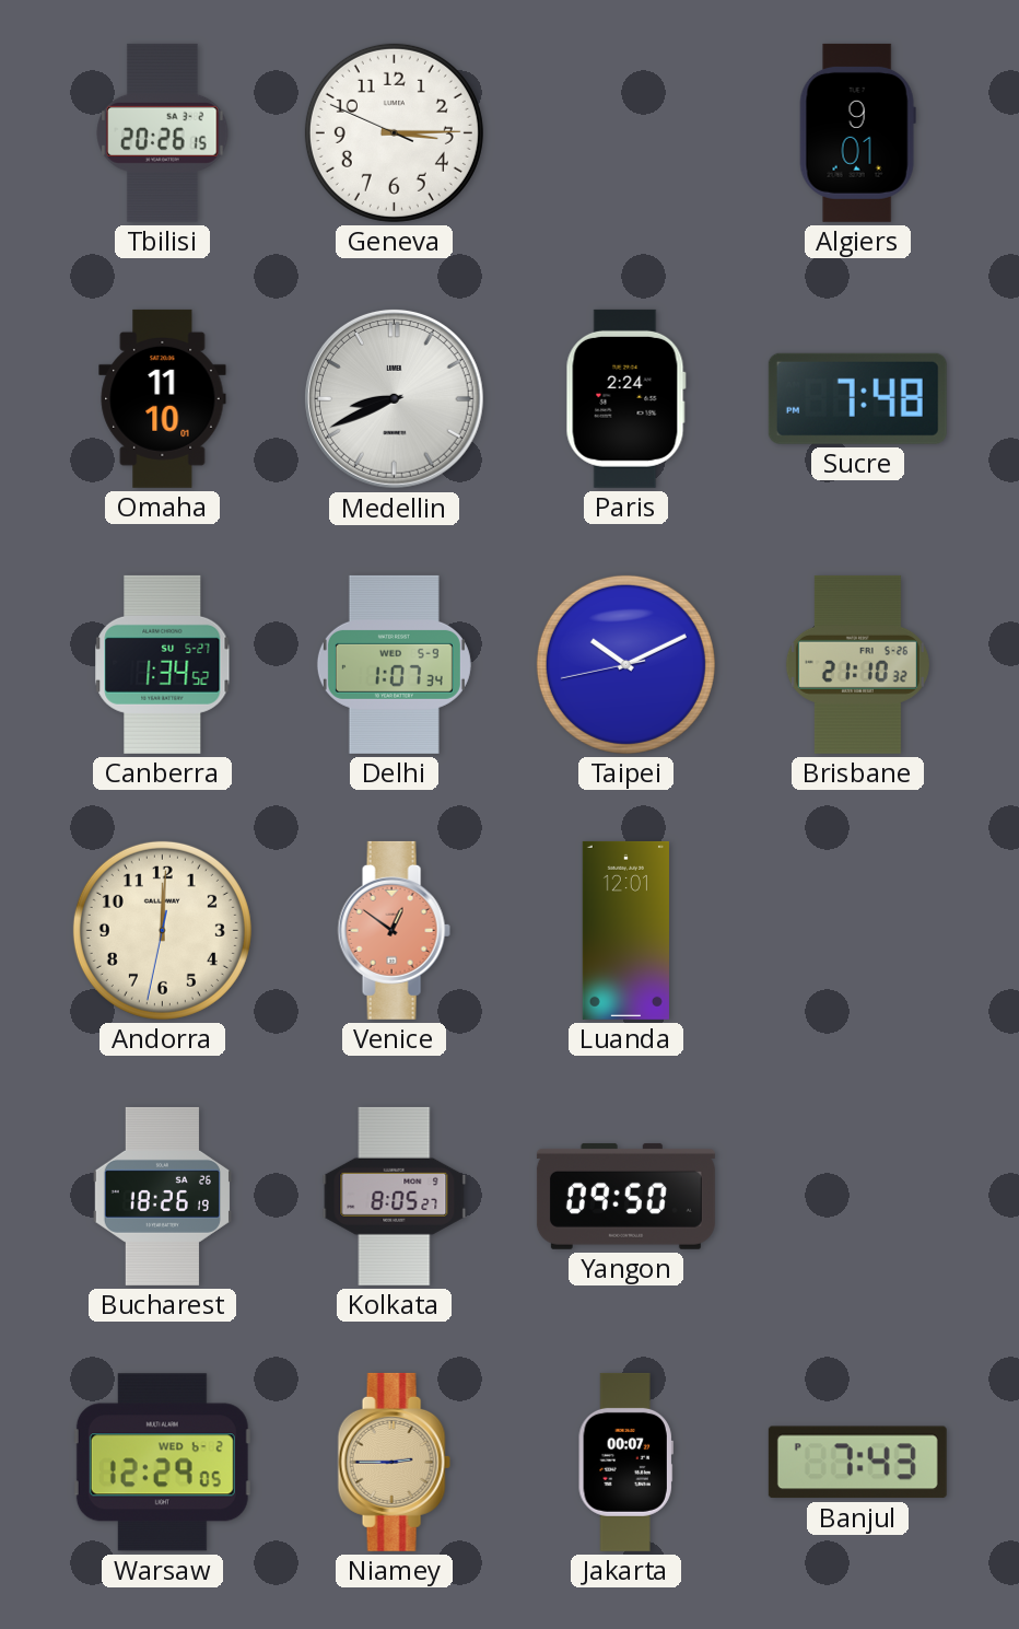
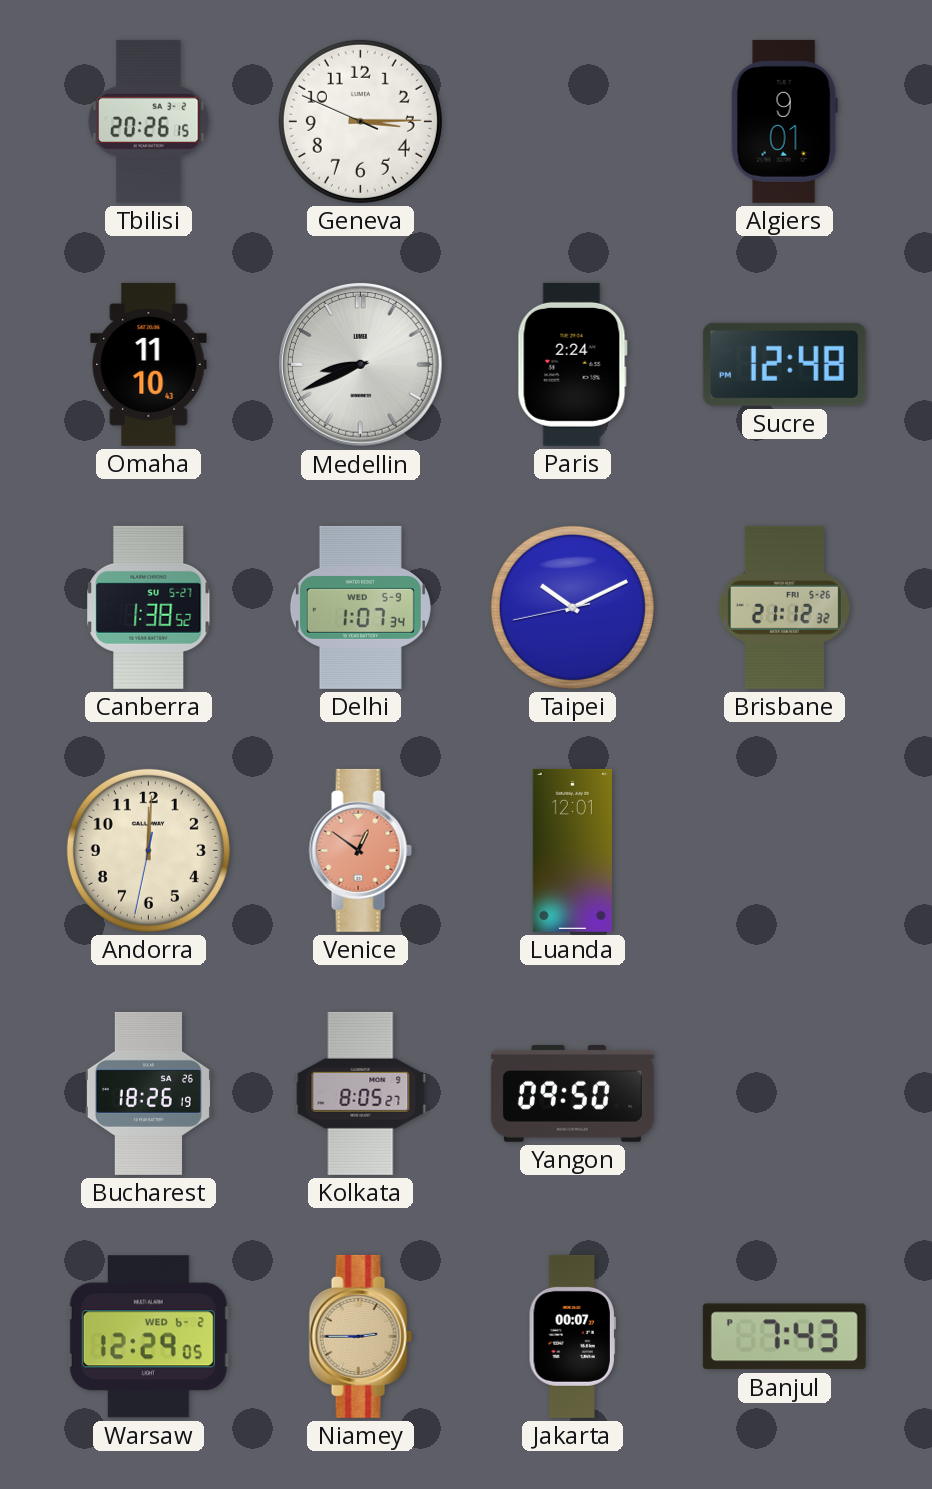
Omaha: 11:10:01 -> 11:10:43 (149, 364)
Sucre: 7:48 -> 12:48 (784, 364)
Canberra: 1:34 -> 1:38 (149, 607)
Brisbane: 21:10 -> 21:12 (784, 607)
